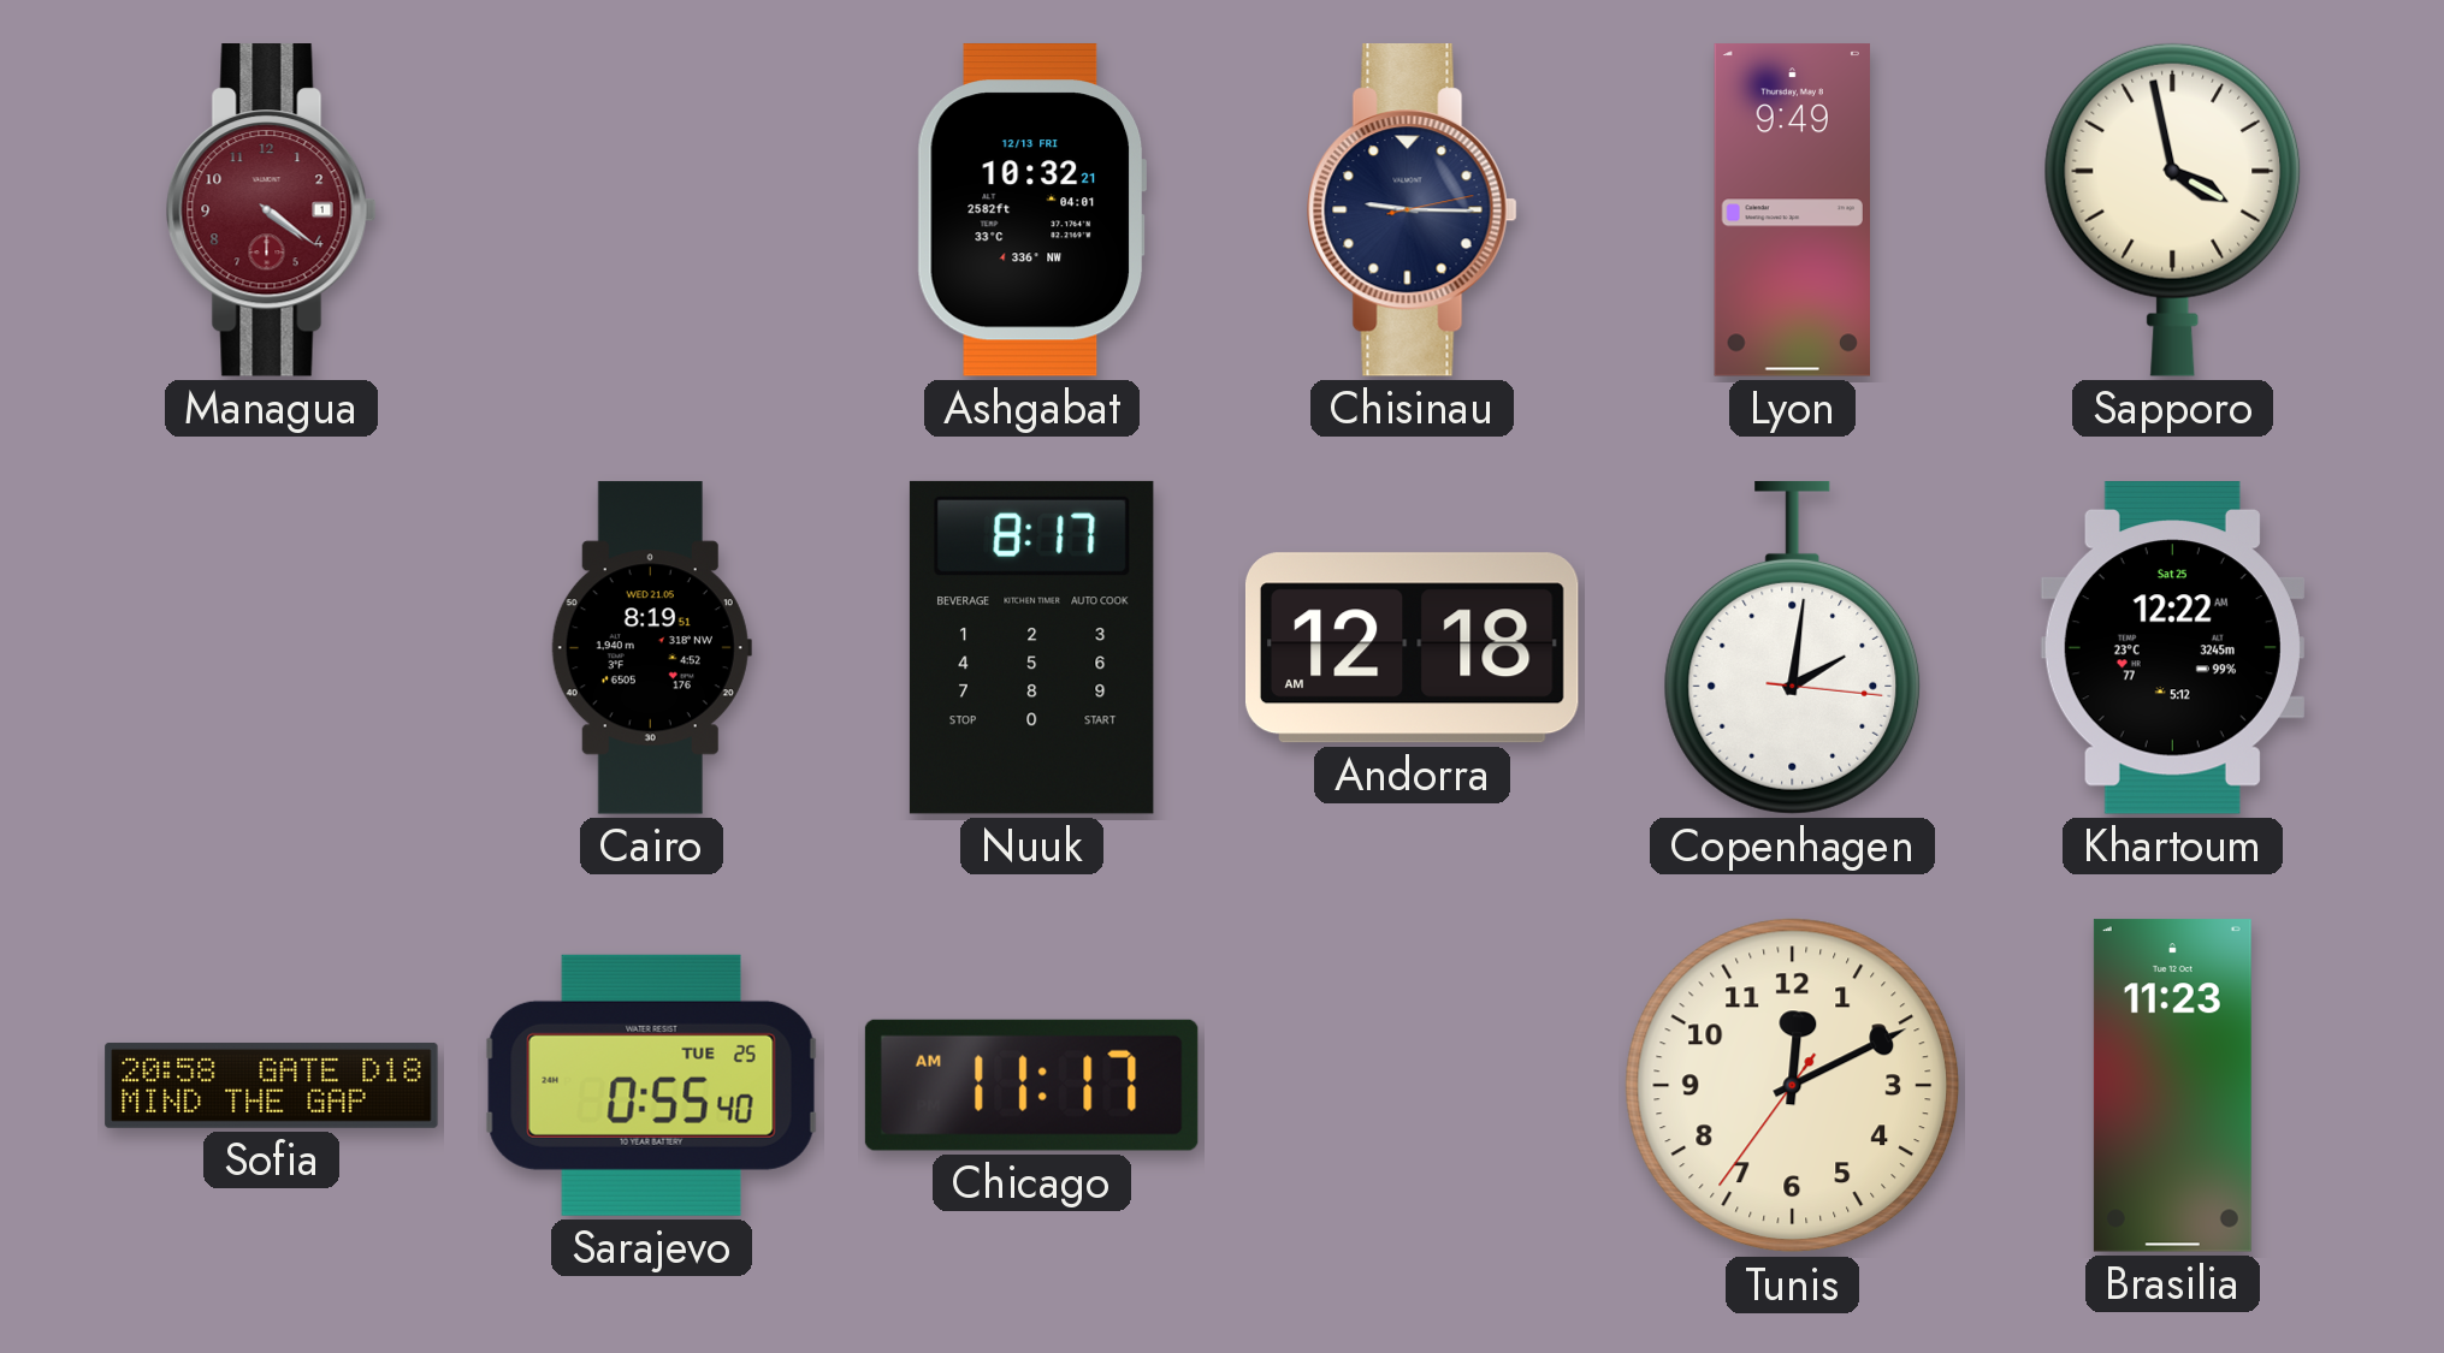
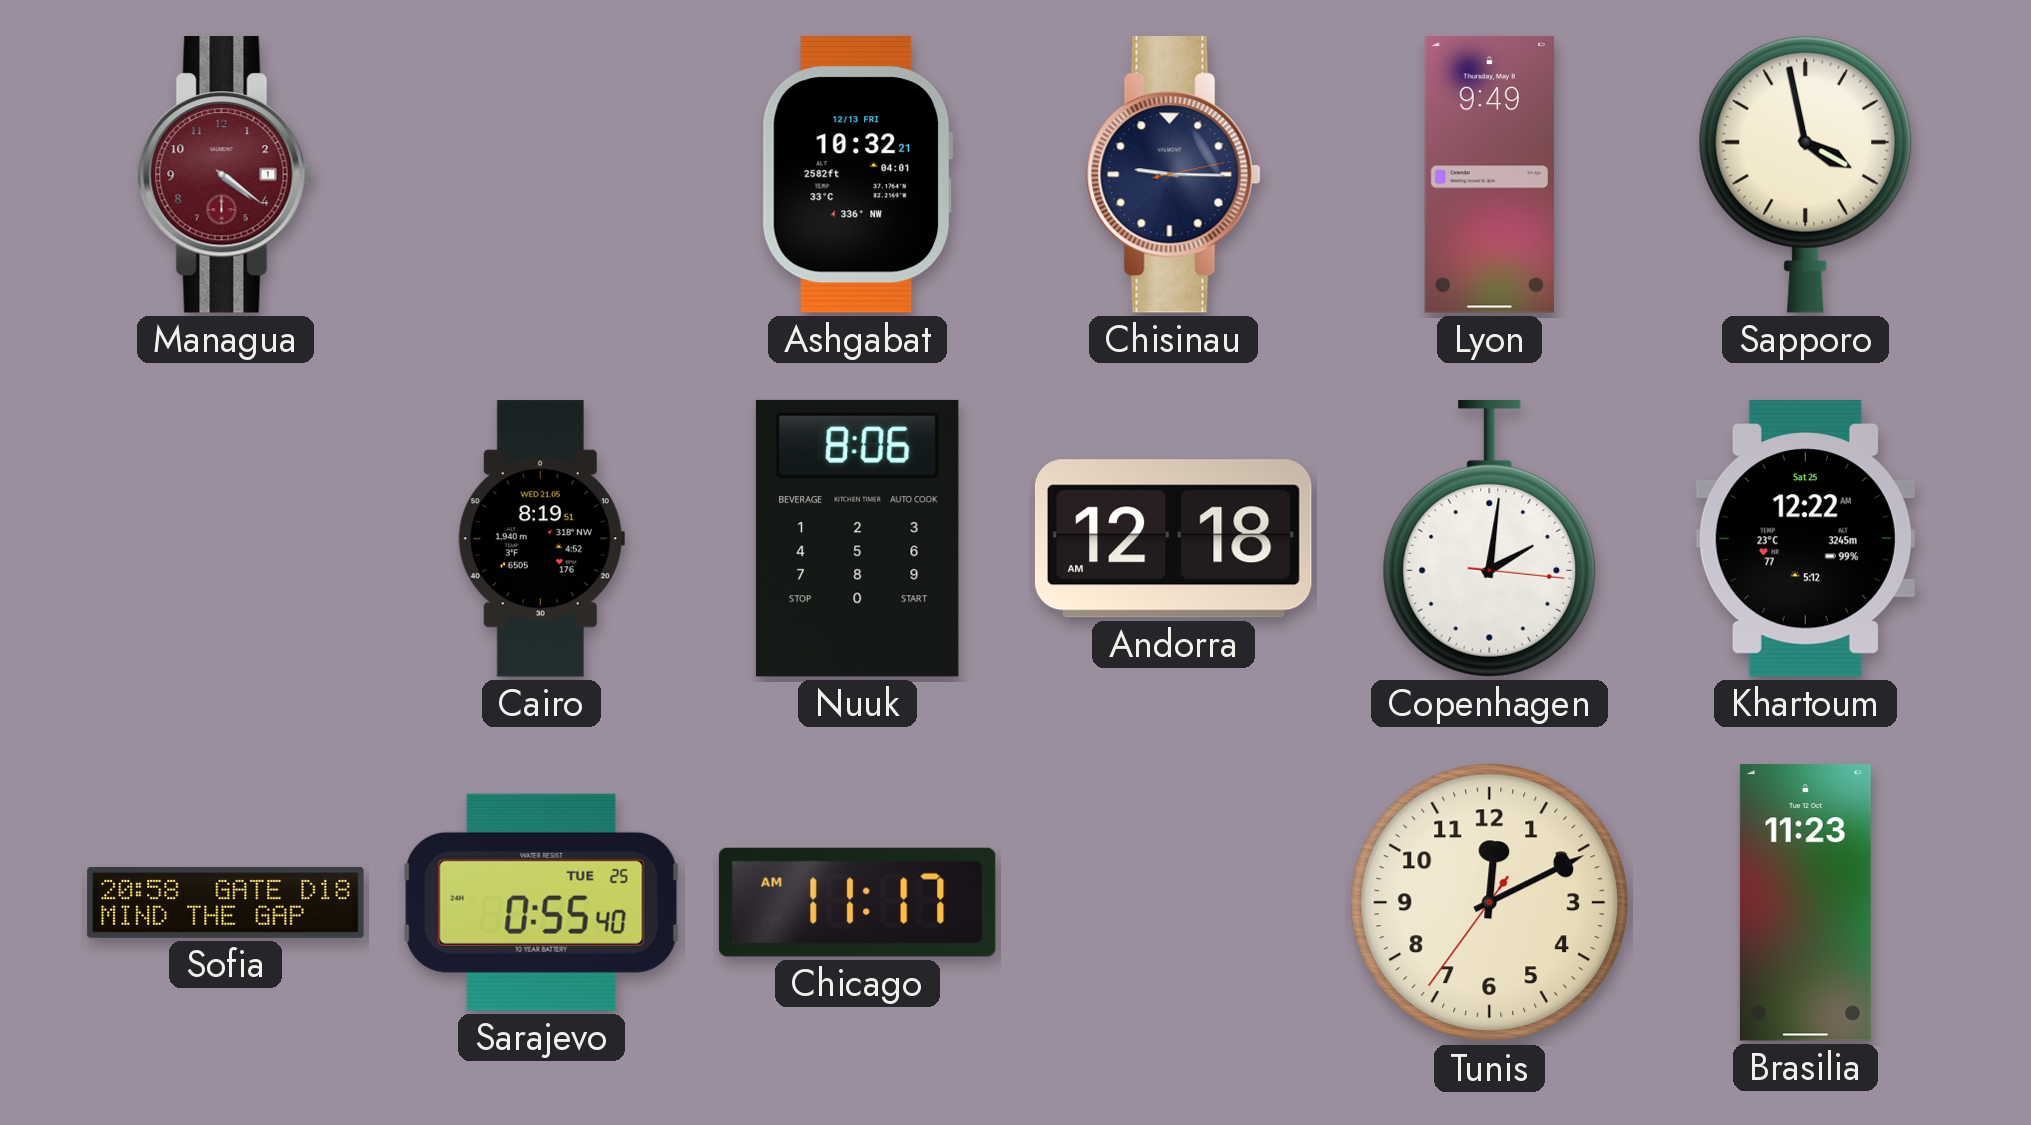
Nuuk: 8:17 -> 8:06 (857, 538)
